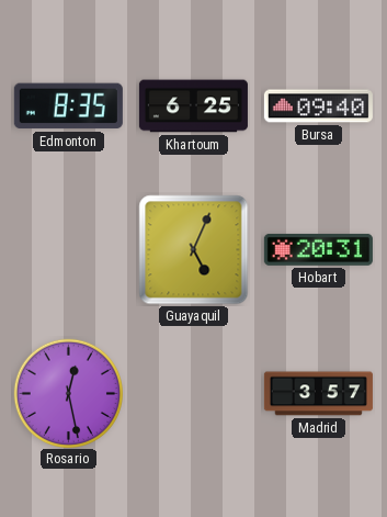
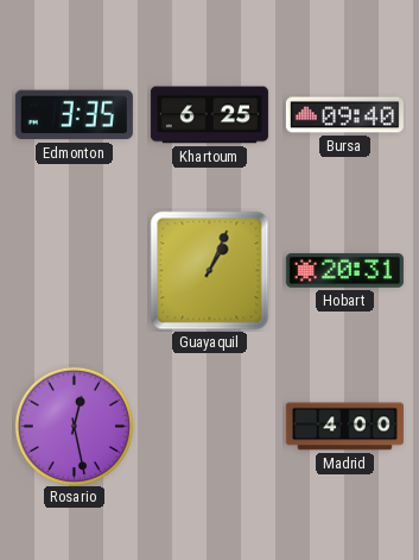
Edmonton: 8:35 -> 3:35 (74, 115)
Guayaquil: 5:04 -> 1:04 (210, 271)
Madrid: 3:57 -> 4:00 (344, 427)
